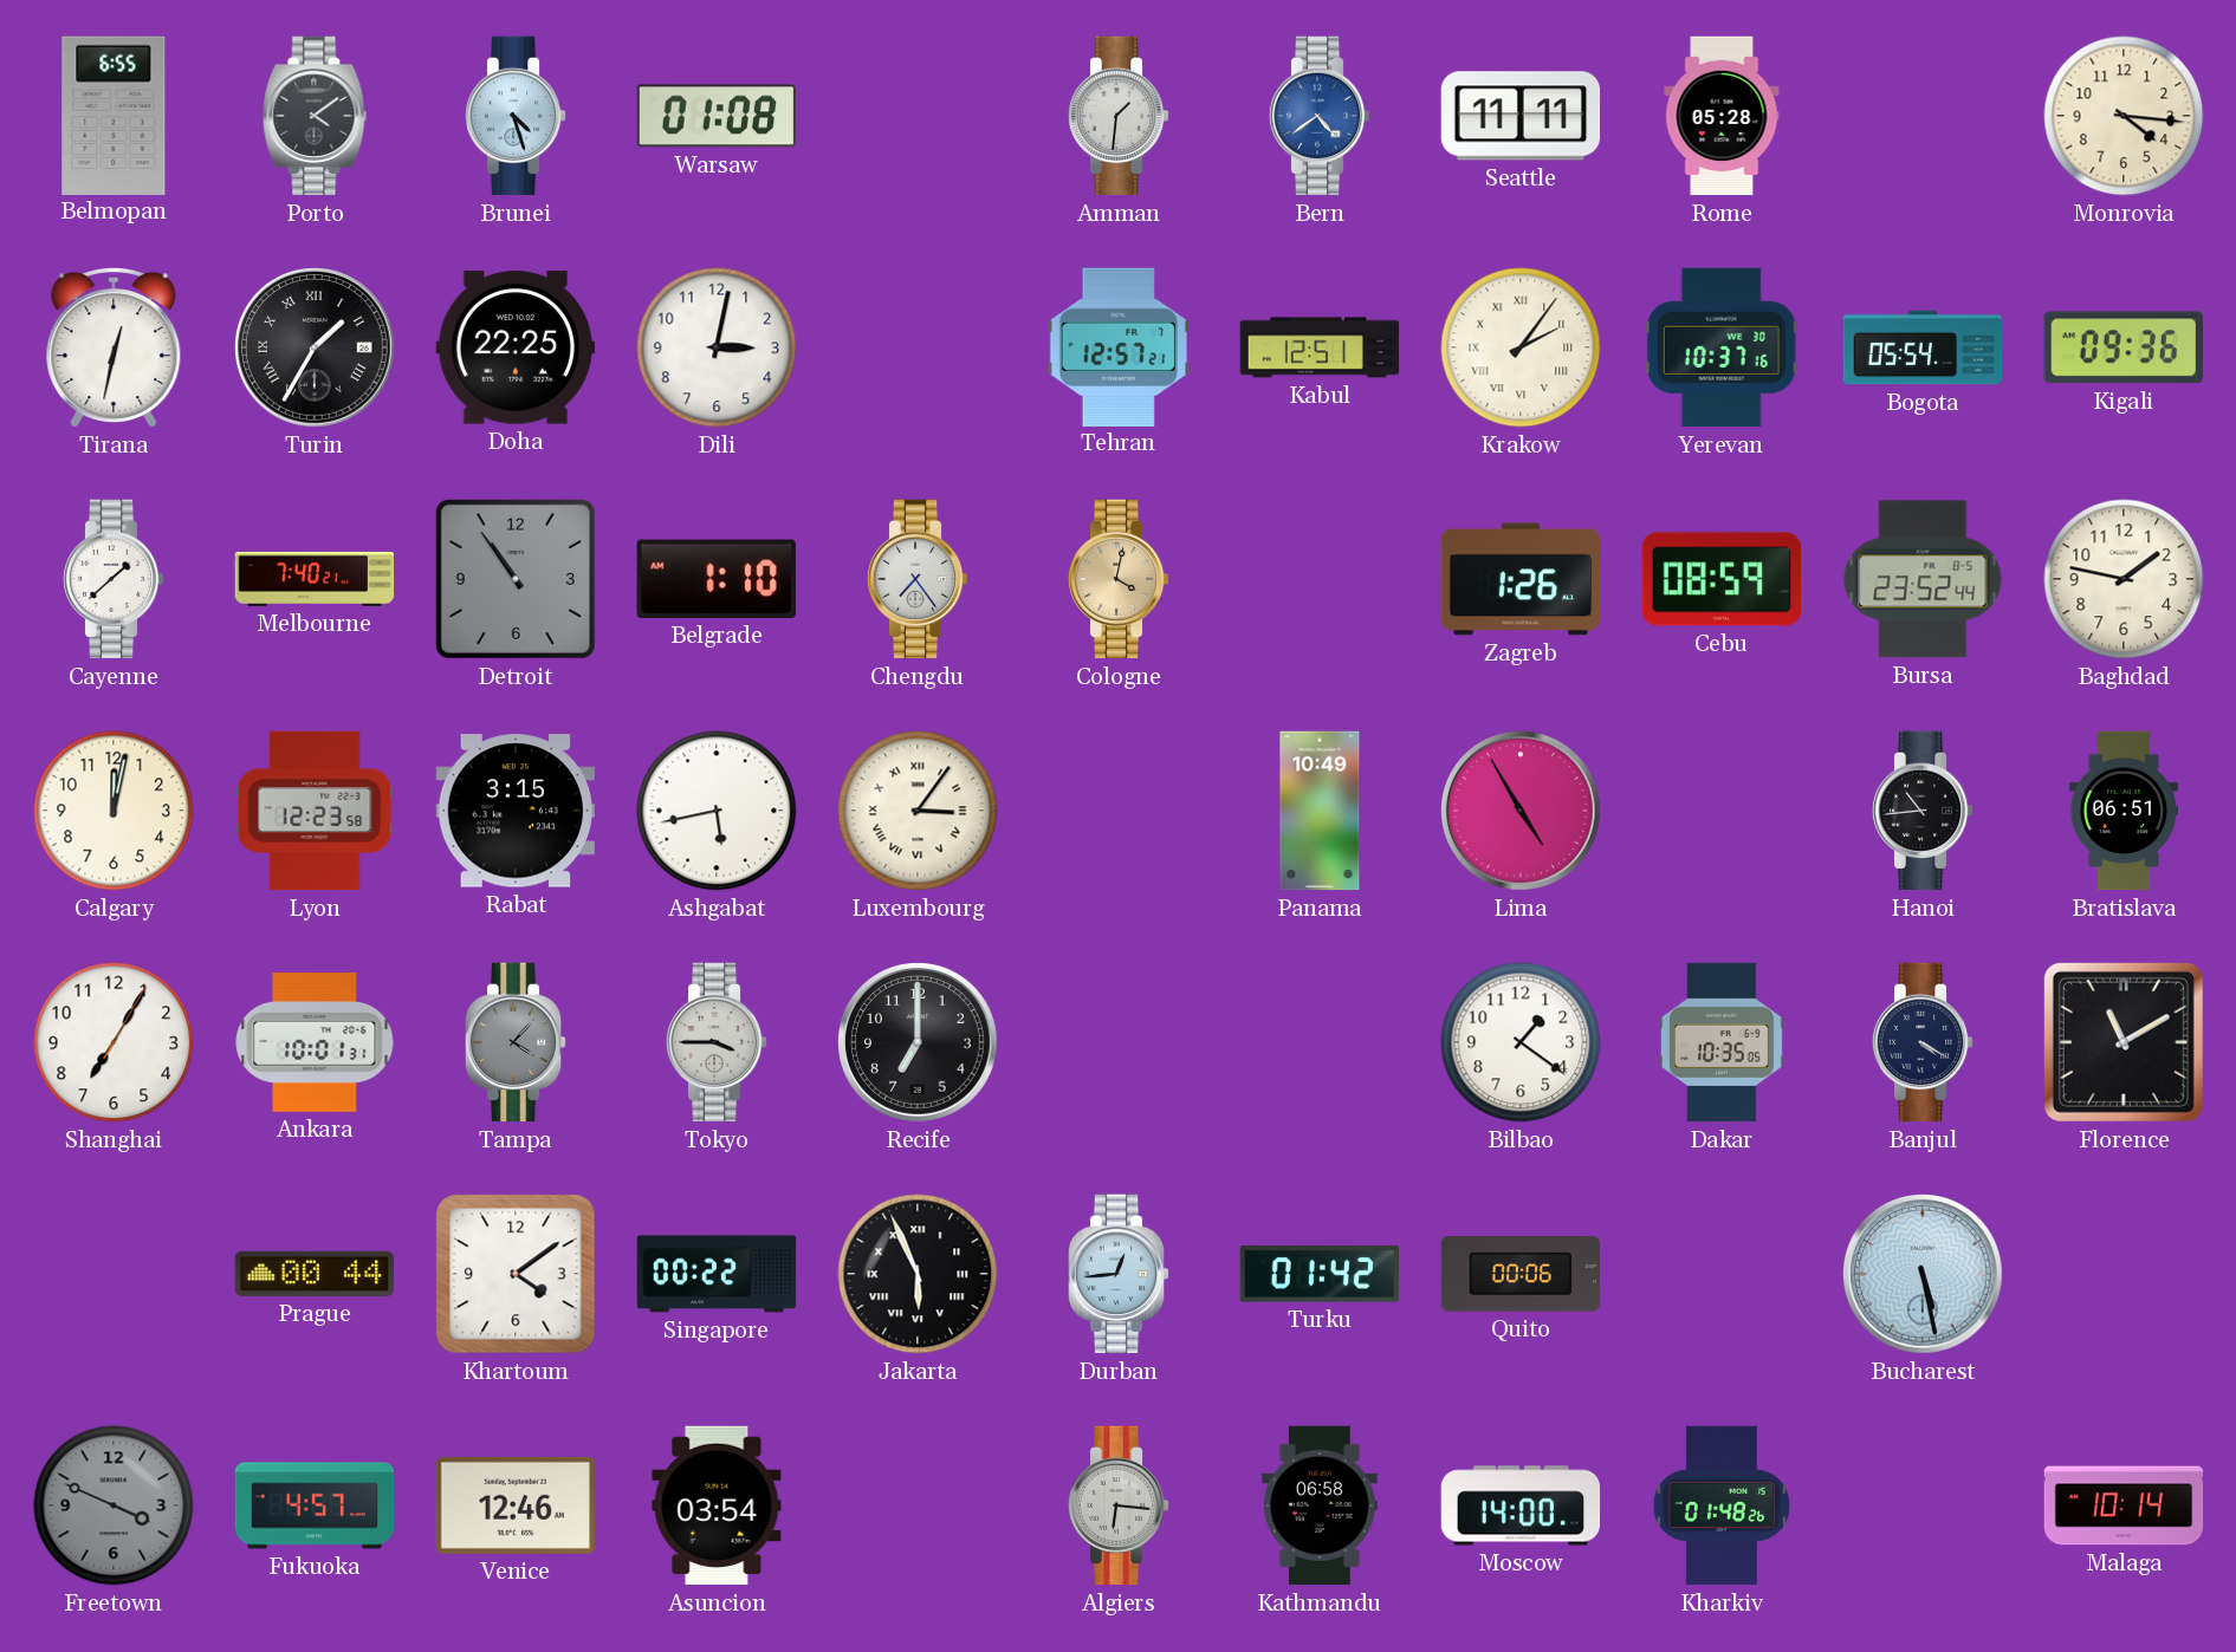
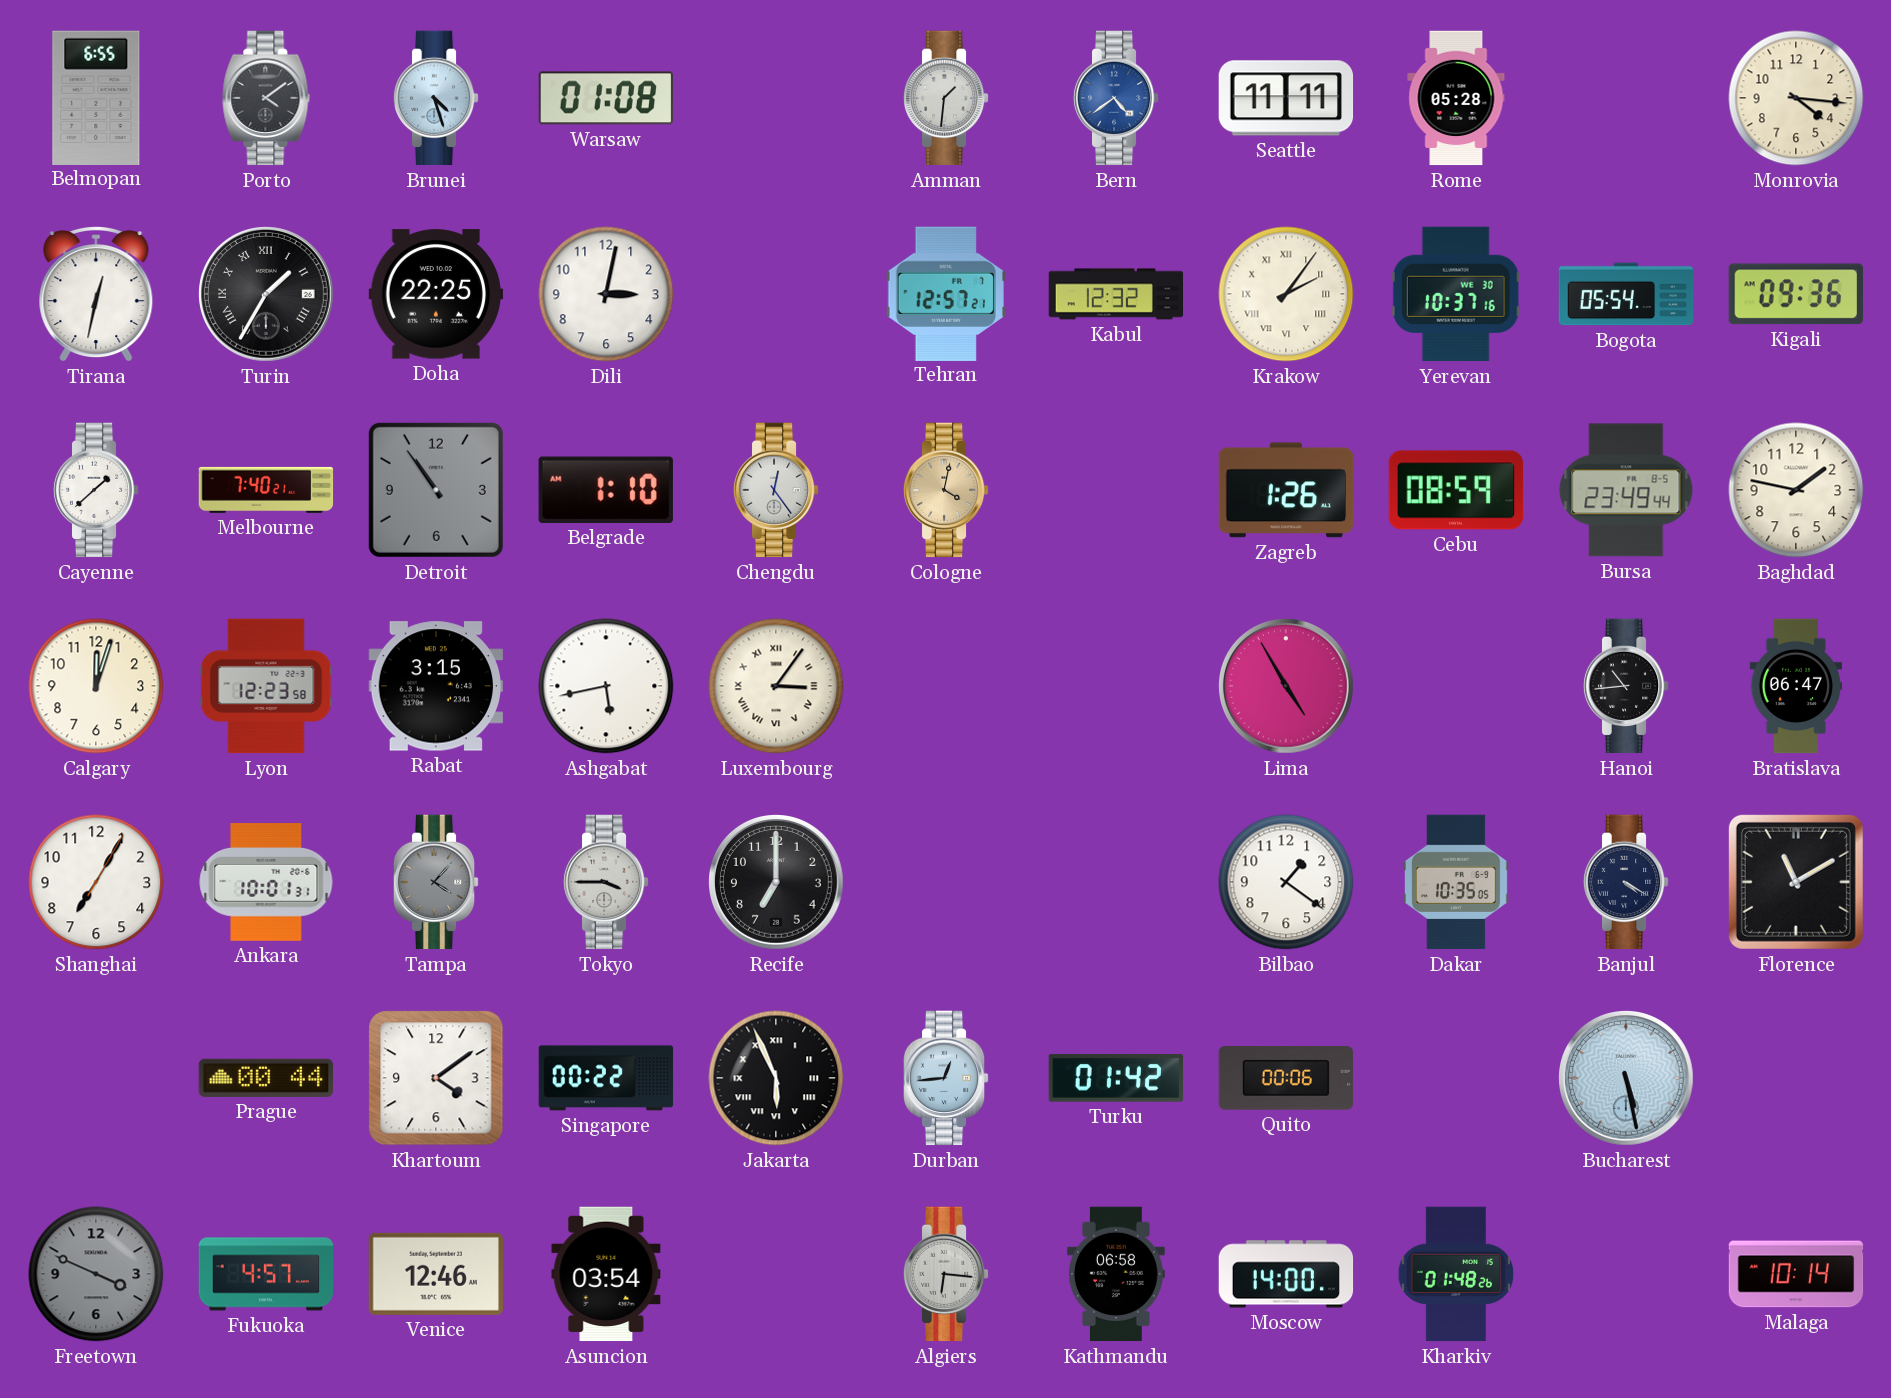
Kabul: 12:51 -> 12:32 (1116, 294)
Chengdu: 7:24 -> 12:24 (776, 490)
Bursa: 23:52 -> 23:49 (1626, 490)
Calgary: 12:02 -> 12:03 (96, 686)
Panama: 10:49 -> none (1320, 811)
Bratislava: 06:51 -> 06:47 (1795, 686)
